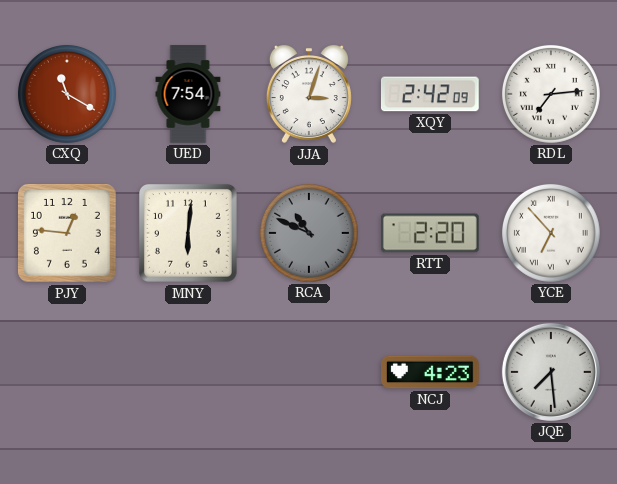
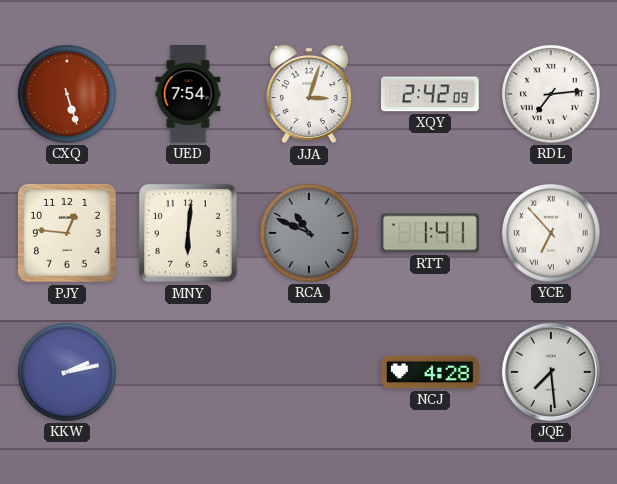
CXQ: 11:20 -> 5:27 (67, 94)
RTT: 2:20 -> 1:41 (430, 233)
KKW: none -> 2:13 (67, 372)
NCJ: 4:23 -> 4:28 (431, 372)
